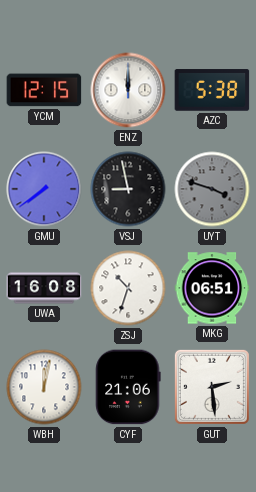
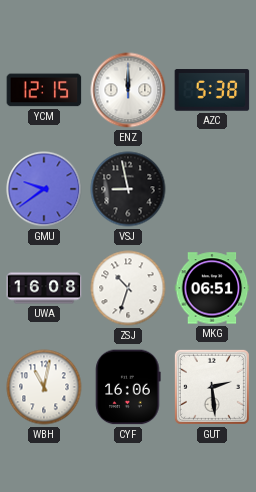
GMU: 7:39 -> 9:39 (44, 189)
UYT: 3:48 -> none (212, 189)
WBH: 12:02 -> 11:02 (44, 387)
CYF: 21:06 -> 16:06 (128, 387)
